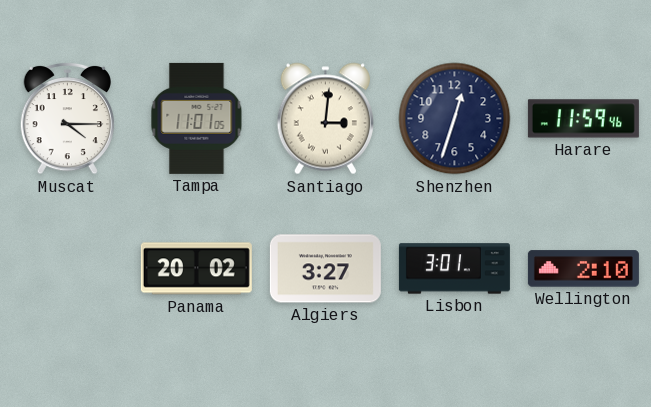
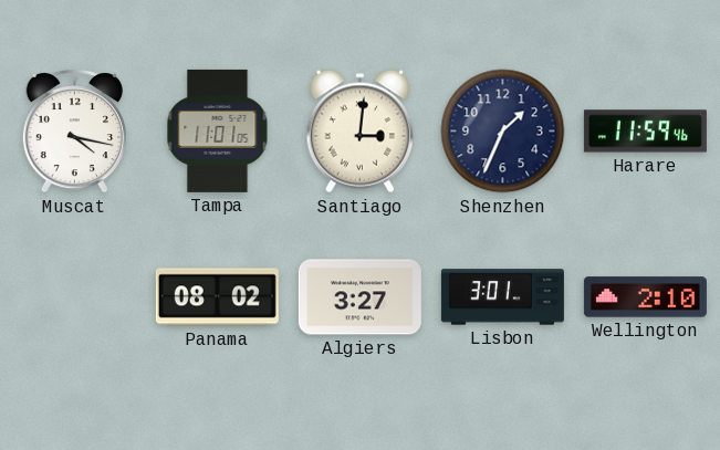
Muscat: 4:15 -> 4:17 (74, 130)
Shenzhen: 12:33 -> 1:34 (503, 132)
Panama: 20:02 -> 08:02 (217, 297)
